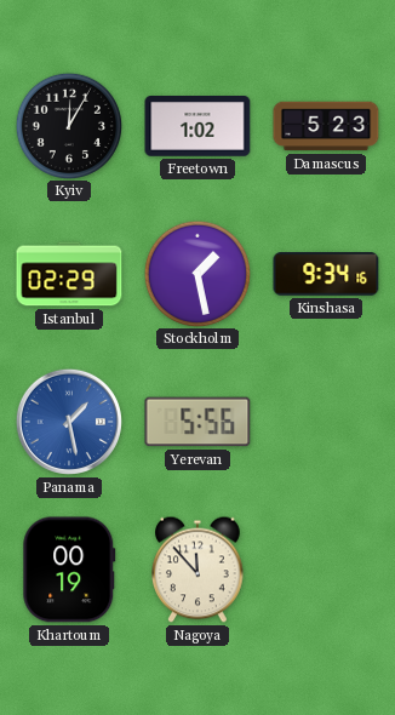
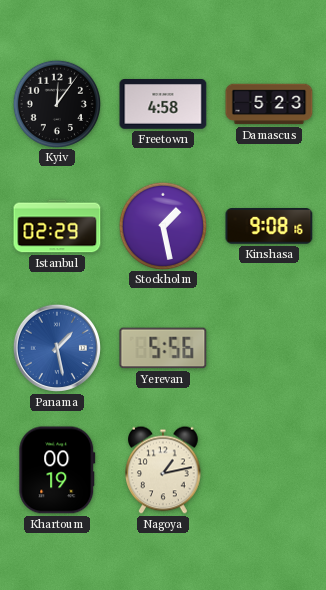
Kyiv: 12:05 -> 12:06 (56, 103)
Freetown: 1:02 -> 4:58 (163, 104)
Kinshasa: 9:34 -> 9:08 (269, 226)
Nagoya: 11:53 -> 1:13 (163, 470)
